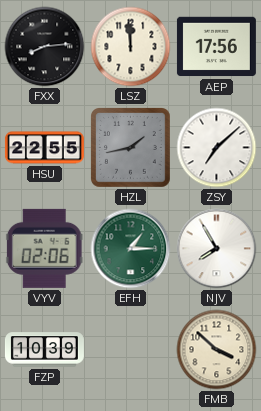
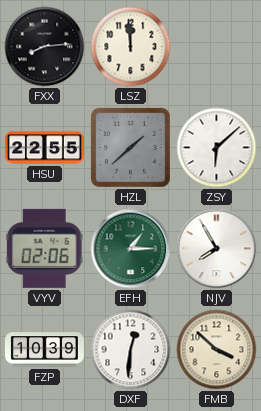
AEP: 17:56 -> none (216, 47)
HZL: 1:43 -> 1:38 (131, 148)
ZSY: 7:08 -> 6:08 (217, 148)
DXF: none -> 12:31 (131, 350)
